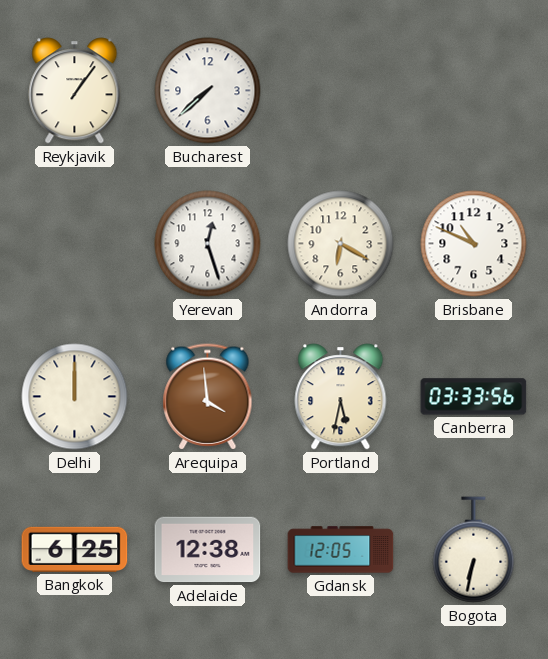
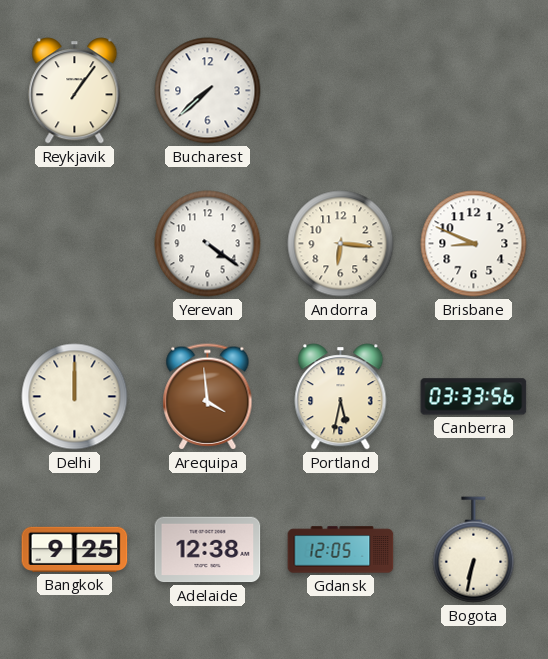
Yerevan: 12:27 -> 4:21 (208, 244)
Andorra: 6:20 -> 6:16 (341, 244)
Brisbane: 10:49 -> 8:49 (474, 244)
Bangkok: 6:25 -> 9:25 (75, 549)
